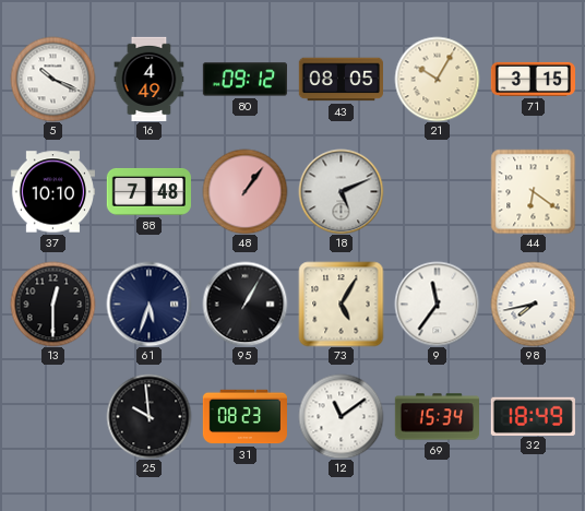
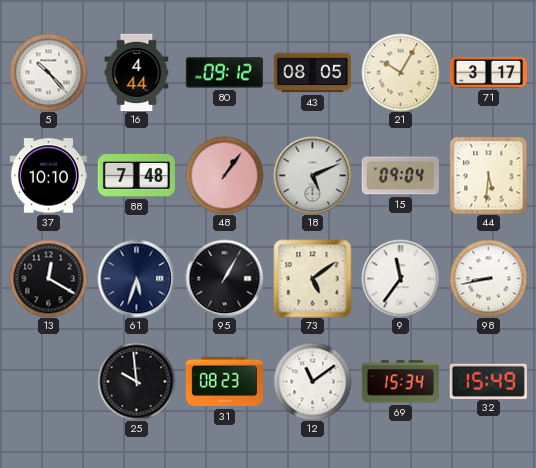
5: 10:19 -> 10:23 (48, 72)
16: 4:49 -> 4:44 (137, 72)
71: 3:15 -> 3:17 (488, 72)
15: none -> 09:04 (400, 176)
44: 6:21 -> 5:31 (488, 175)
13: 12:30 -> 12:20 (48, 278)
73: 5:05 -> 5:09 (312, 278)
98: 7:43 -> 8:43 (488, 278)
32: 18:49 -> 15:49 (488, 381)
